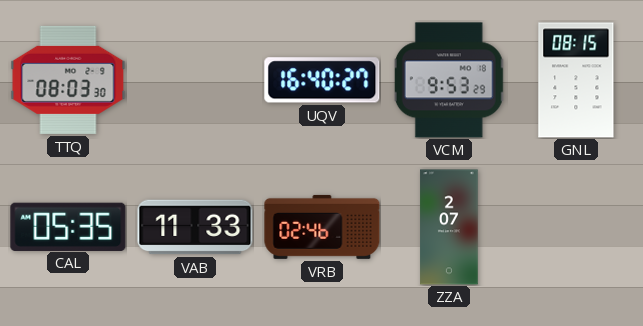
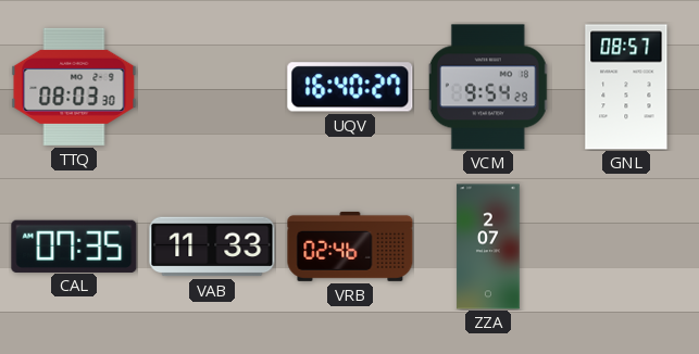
VCM: 9:53 -> 9:54 (488, 87)
GNL: 08:15 -> 08:57 (626, 87)
CAL: 05:35 -> 07:35 (74, 245)
